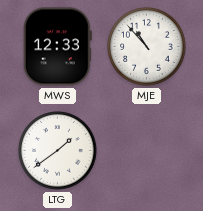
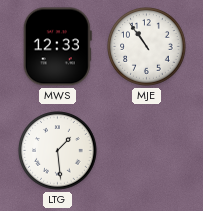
MJE: 10:53 -> 10:54 (147, 47)
LTG: 1:39 -> 1:29 (58, 151)
